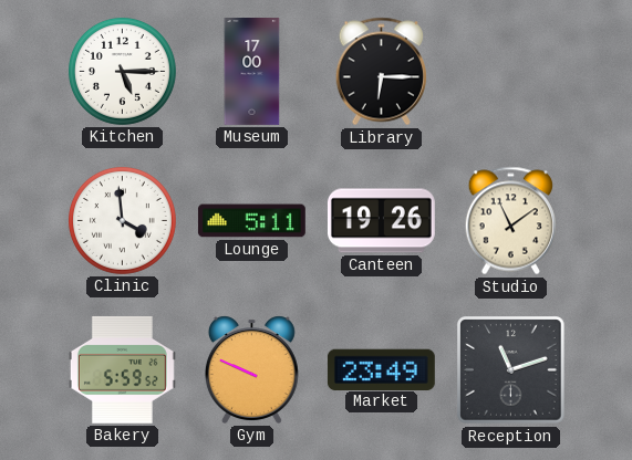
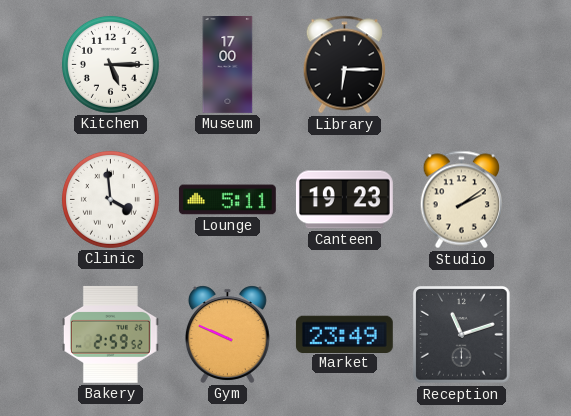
Canteen: 19:26 -> 19:23 (344, 200)
Studio: 11:09 -> 2:09 (461, 200)
Bakery: 5:59 -> 2:59 (110, 334)
